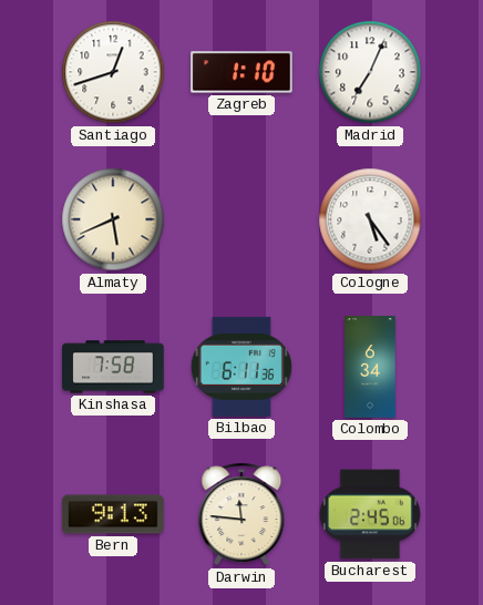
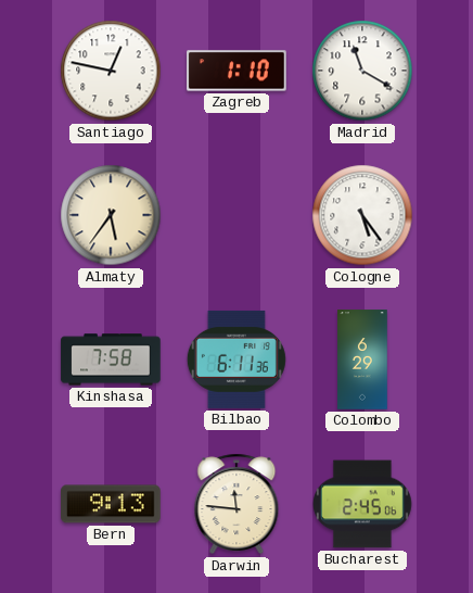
Santiago: 12:42 -> 12:47 (111, 71)
Madrid: 7:04 -> 11:20 (362, 71)
Almaty: 5:41 -> 5:36 (111, 215)
Colombo: 6:34 -> 6:29 (362, 359)
